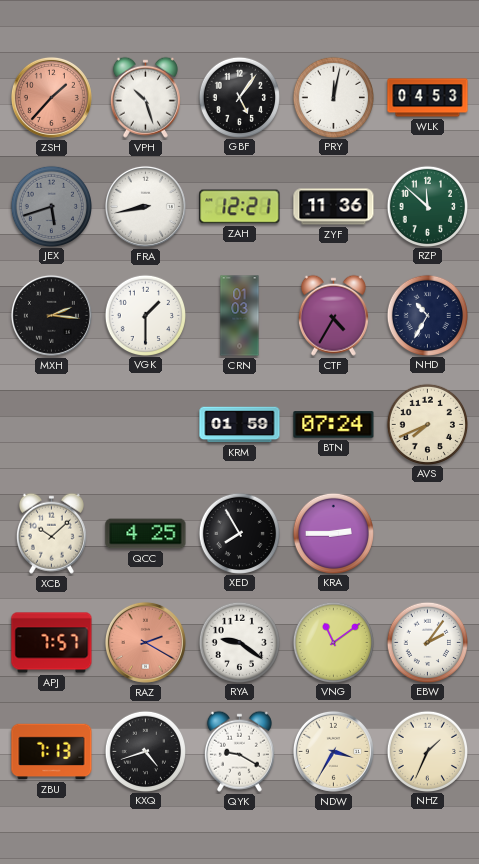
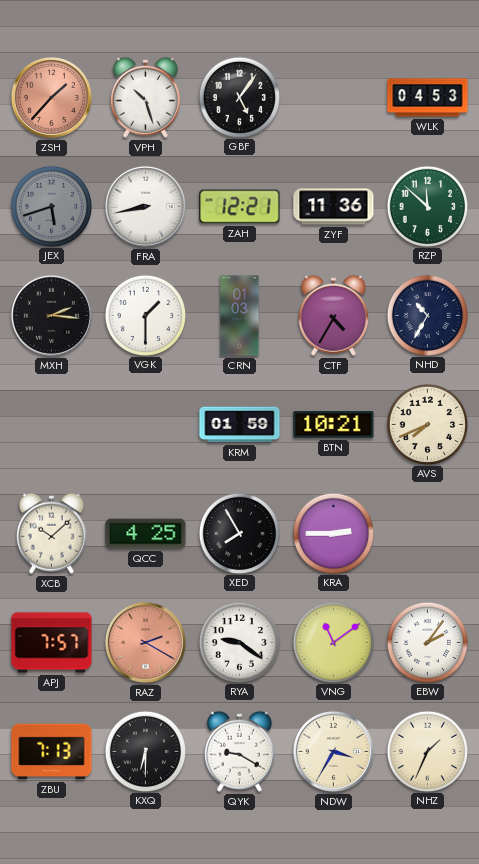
PRY: 12:02 -> none (333, 97)
BTN: 07:24 -> 10:21 (334, 425)
KXQ: 4:42 -> 6:30 (145, 751)
